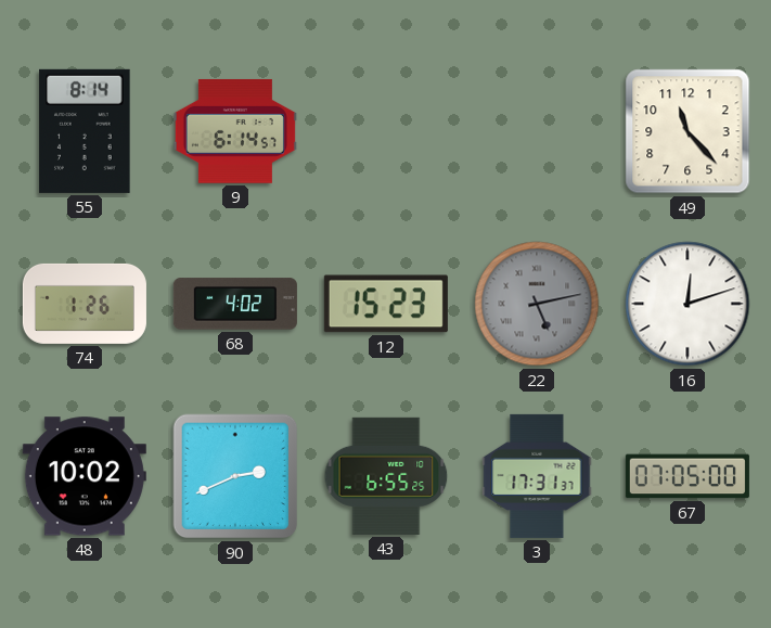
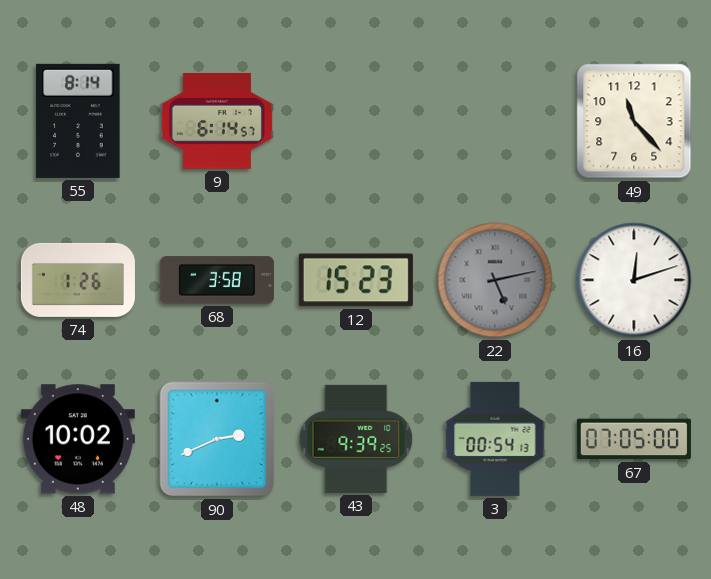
68: 4:02 -> 3:58 (217, 280)
43: 6:55 -> 9:39 (356, 439)
3: 17:31 -> 00:54 (495, 439)
